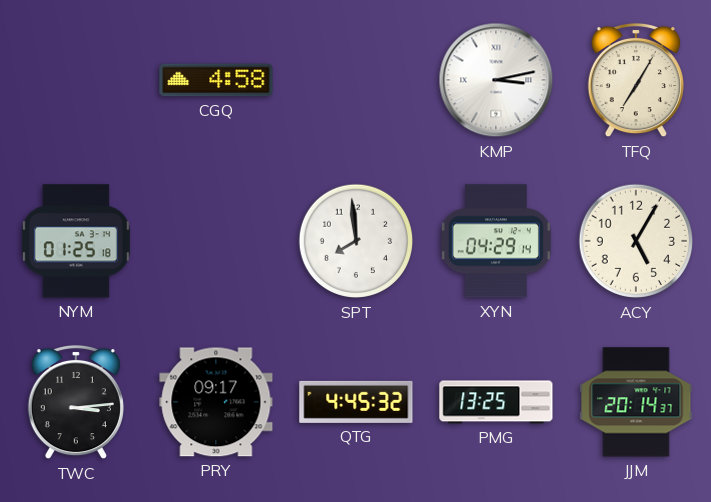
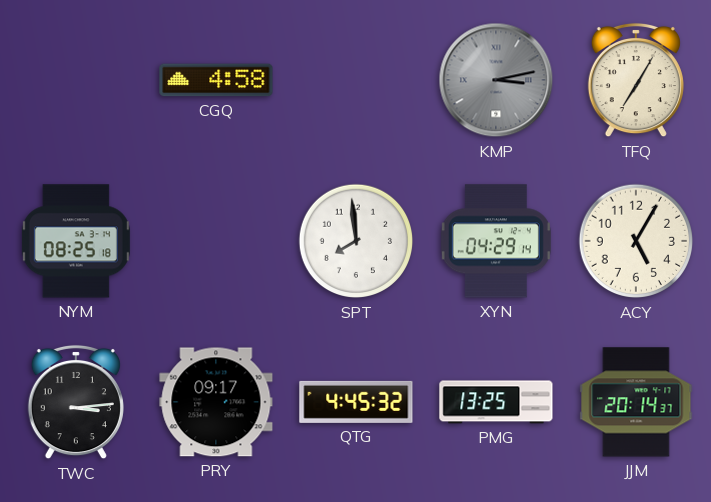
KMP dial: white -> grey (496, 80)
NYM: 01:25 -> 08:25 (76, 241)
